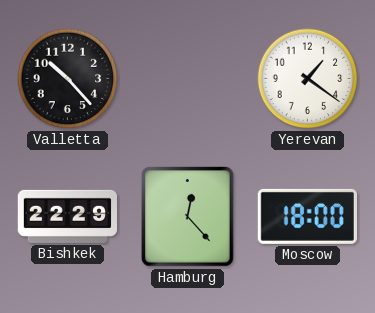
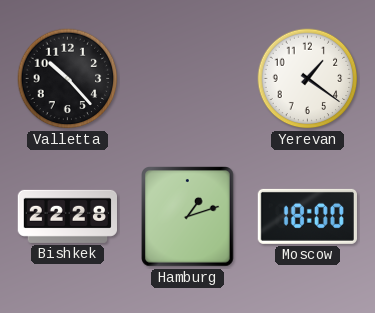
Bishkek: 22:29 -> 22:28 (67, 216)
Hamburg: 12:23 -> 1:12 (188, 217)
